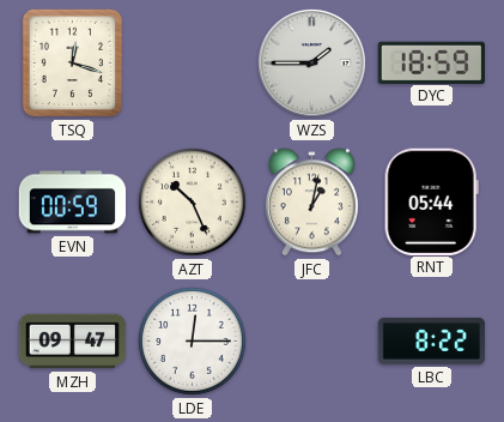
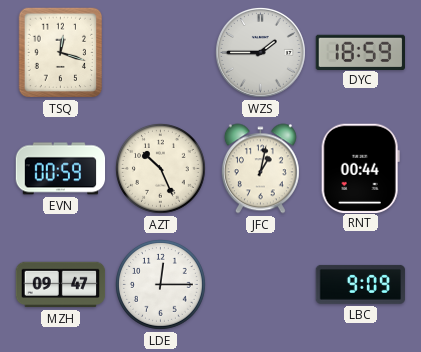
RNT: 05:44 -> 00:44 (360, 168)
LBC: 8:22 -> 9:09 (361, 284)
